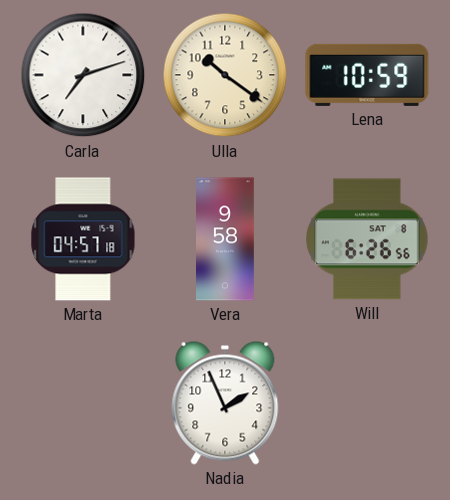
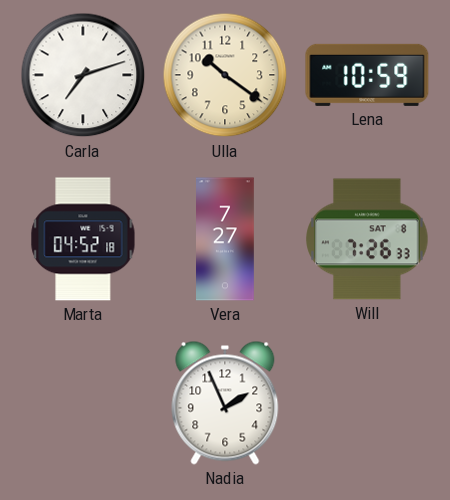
Marta: 04:57 -> 04:52 (83, 239)
Vera: 9:58 -> 7:27 (226, 239)
Will: 6:26 -> 7:26 (367, 239)
